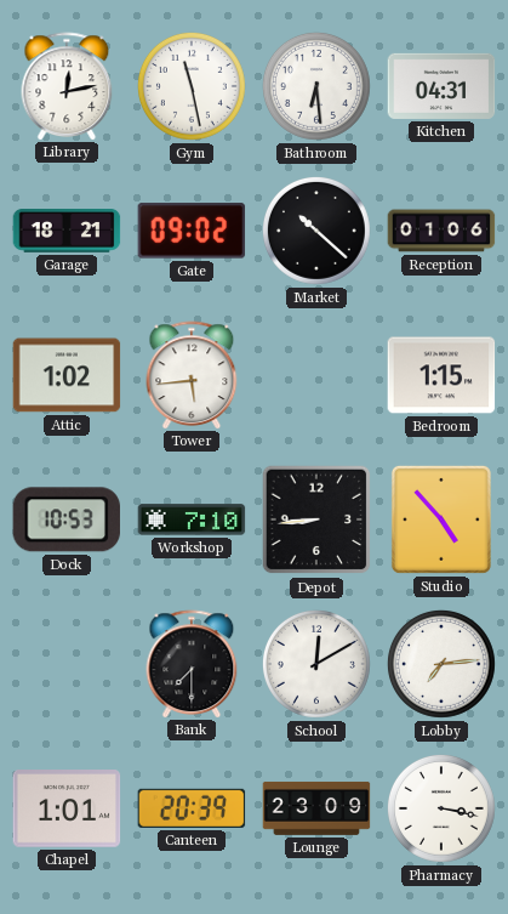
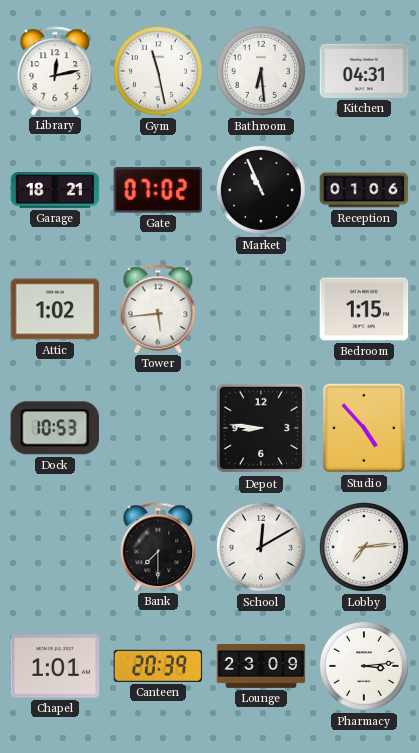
Gate: 09:02 -> 07:02 (158, 190)
Market: 10:22 -> 10:56 (261, 190)
Workshop: 7:10 -> none (192, 520)
Depot: 8:44 -> 8:46 (261, 428)
Pharmacy: 3:17 -> 3:14 (364, 666)
